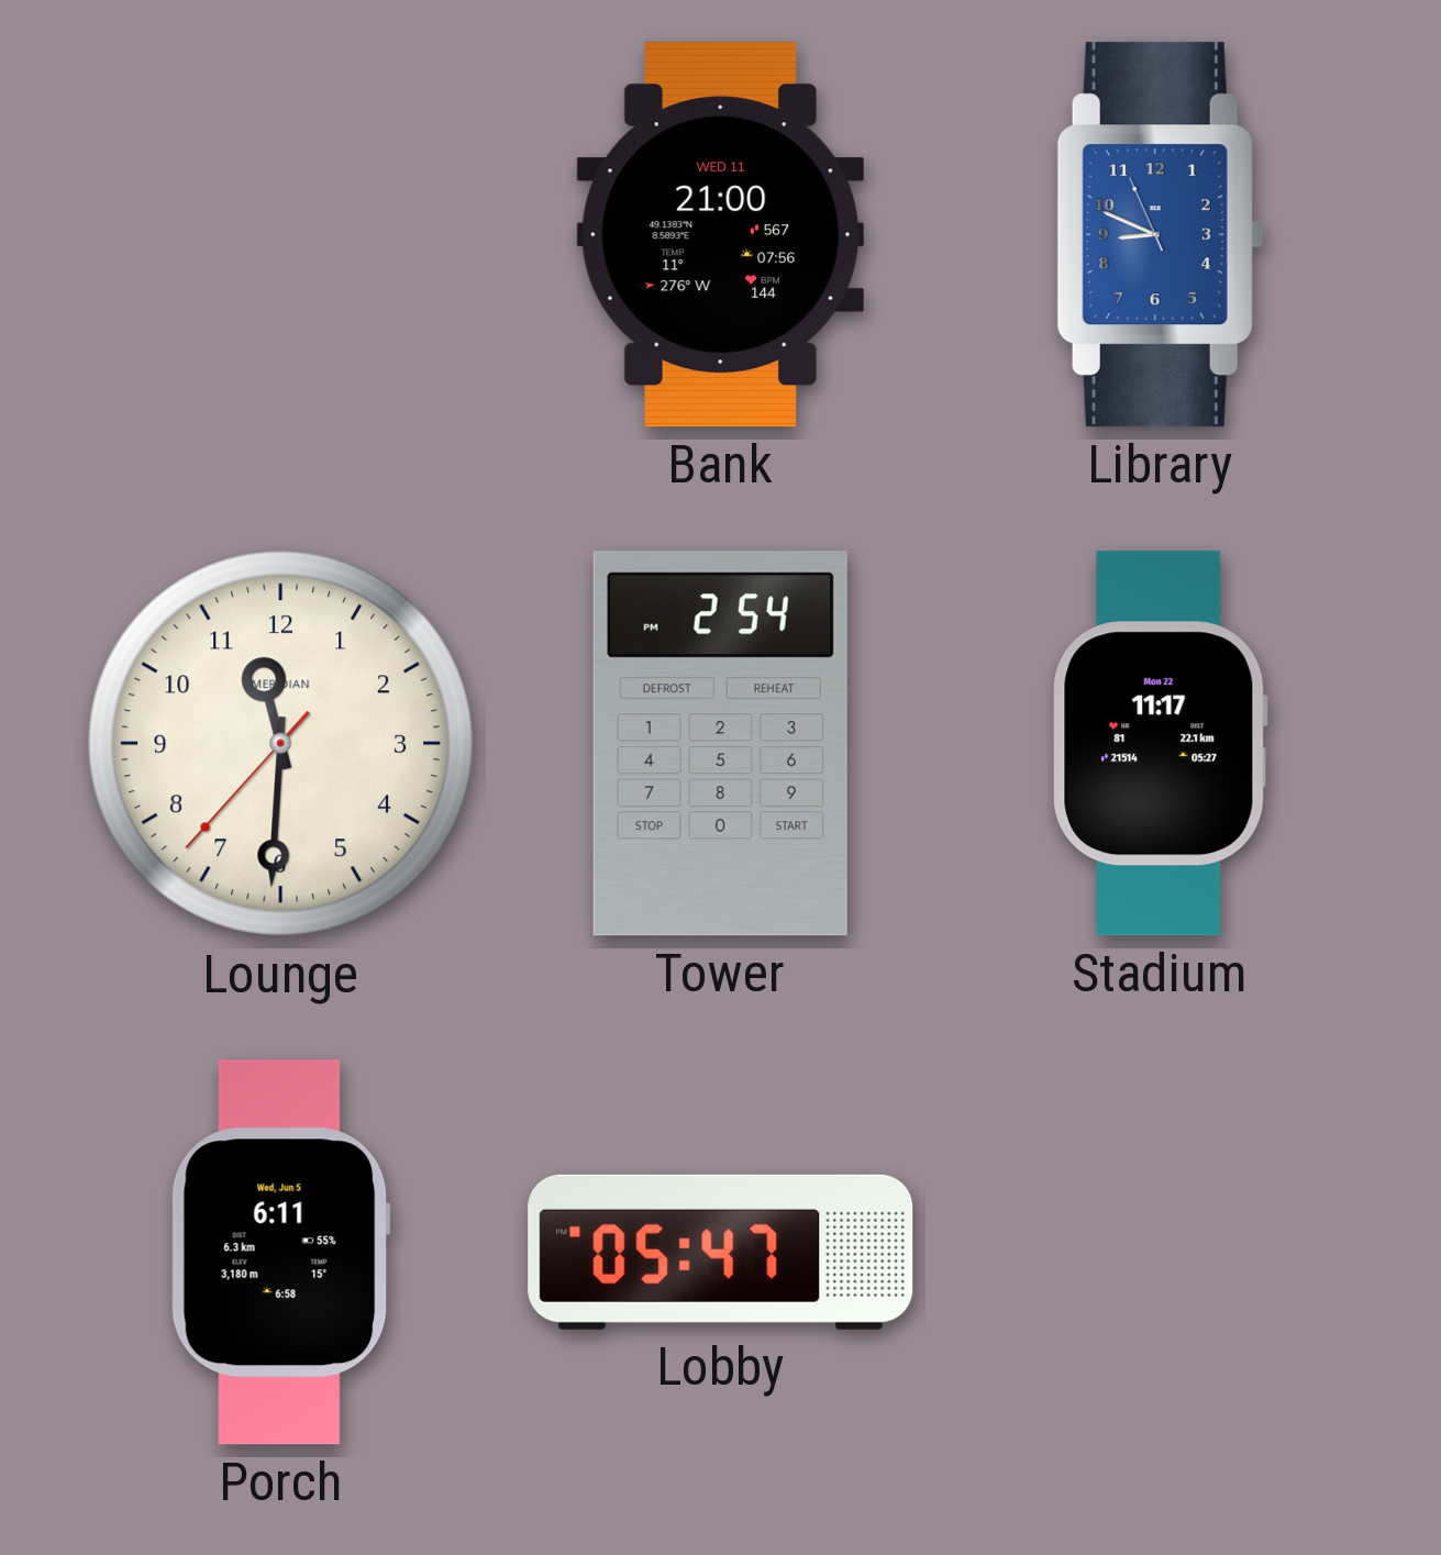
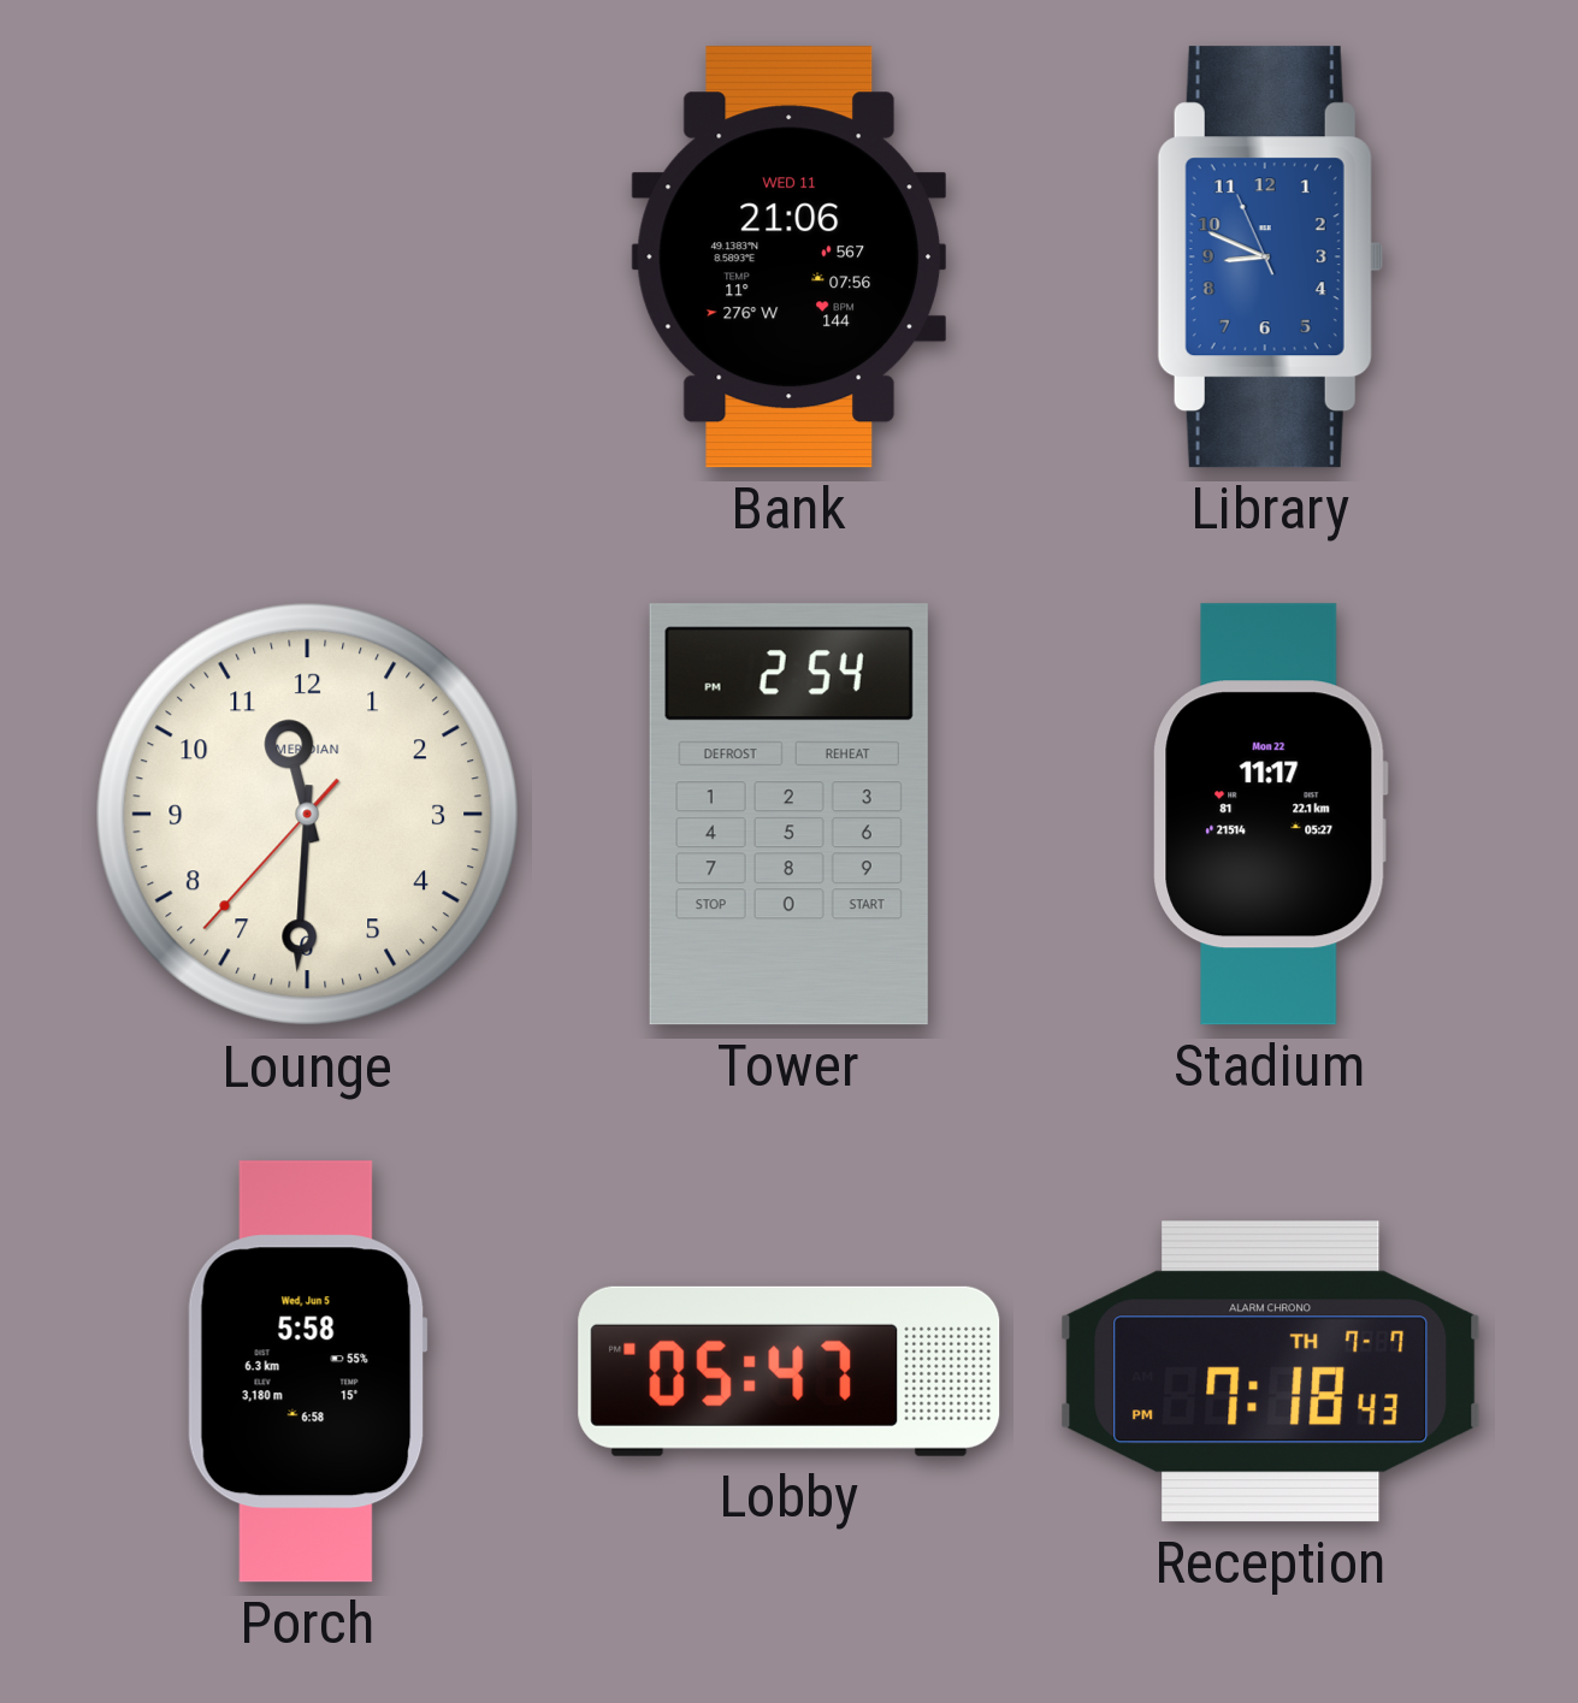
Bank: 21:00 -> 21:06 (788, 258)
Porch: 6:11 -> 5:58 (307, 1372)
Reception: none -> 7:18 (1271, 1372)
